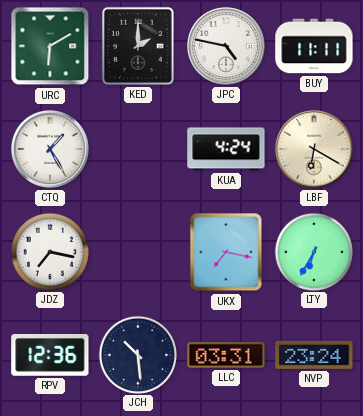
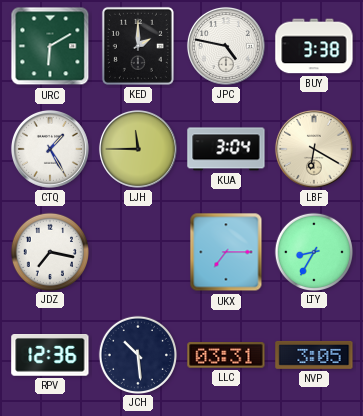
BUY: 11:11 -> 3:38 (314, 46)
LJH: none -> 11:45 (138, 149)
KUA: 4:24 -> 3:04 (226, 149)
UKX: 7:17 -> 7:15 (226, 252)
LTY: 6:35 -> 8:35 (313, 251)
NVP: 23:24 -> 3:05 (314, 355)
